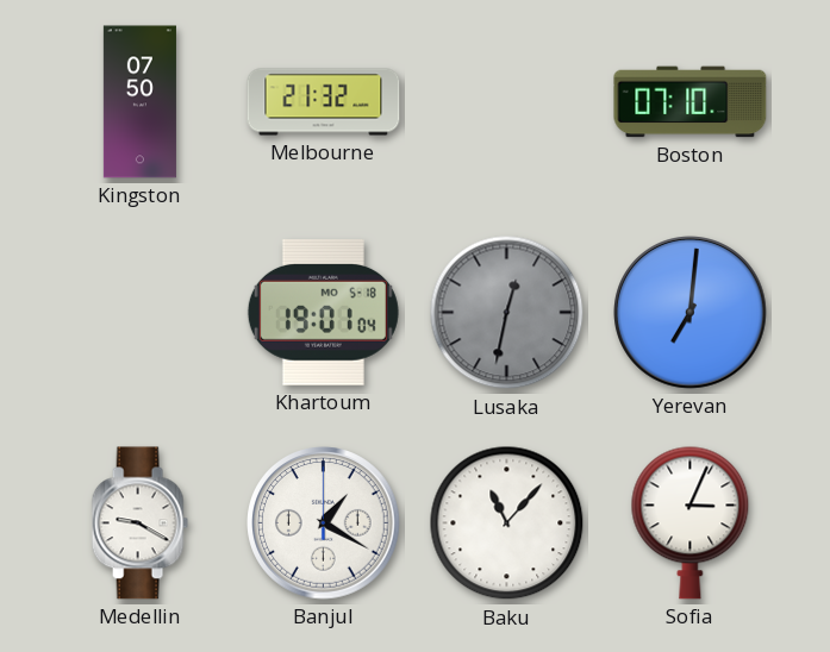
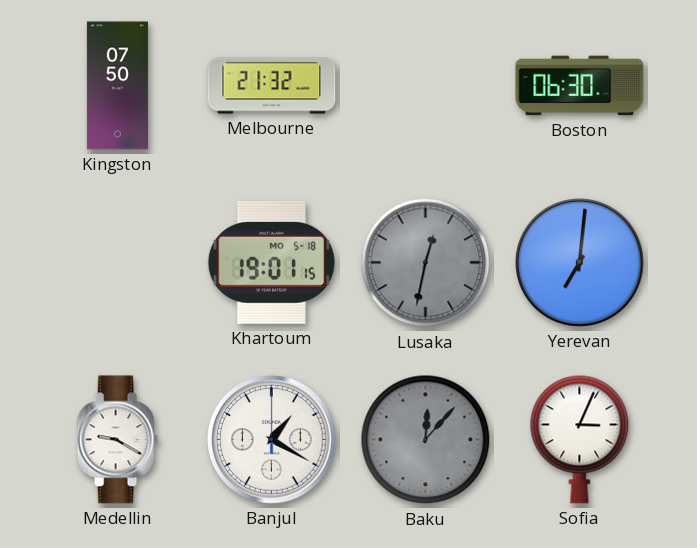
Boston: 07:10 -> 06:30 (580, 86)
Khartoum: 19:01:04 -> 19:01:15 (271, 263)
Baku: 11:07 -> 12:07 (426, 440)
Baku dial: white -> grey (426, 440)
